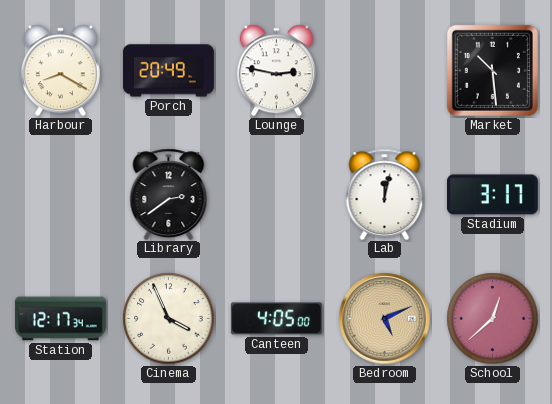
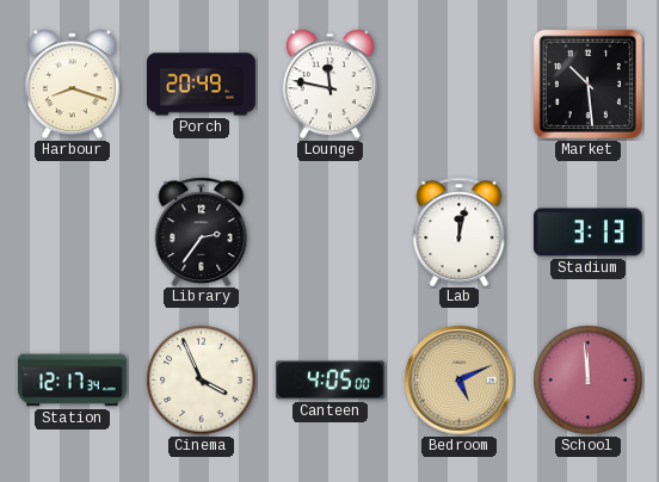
Harbour: 8:20 -> 8:18 (72, 85)
Lounge: 2:47 -> 11:47 (329, 85)
Library: 2:39 -> 2:36 (202, 231)
Stadium: 3:17 -> 3:13 (587, 233)
School: 12:38 -> 11:59 (589, 381)
